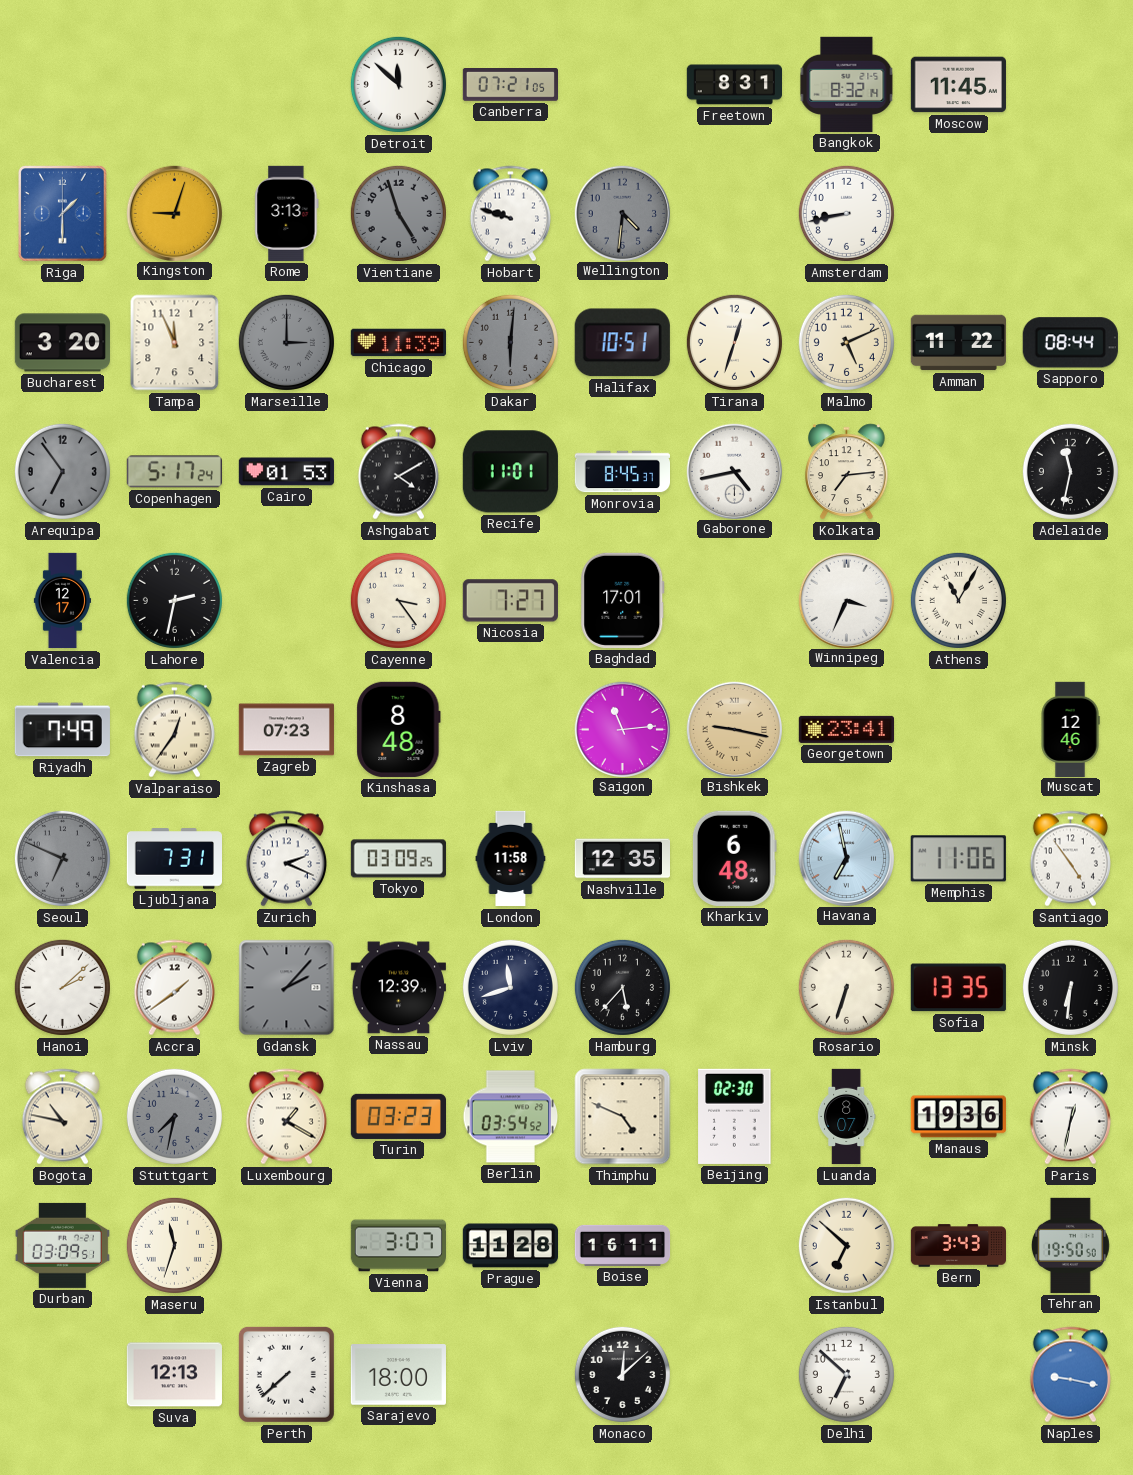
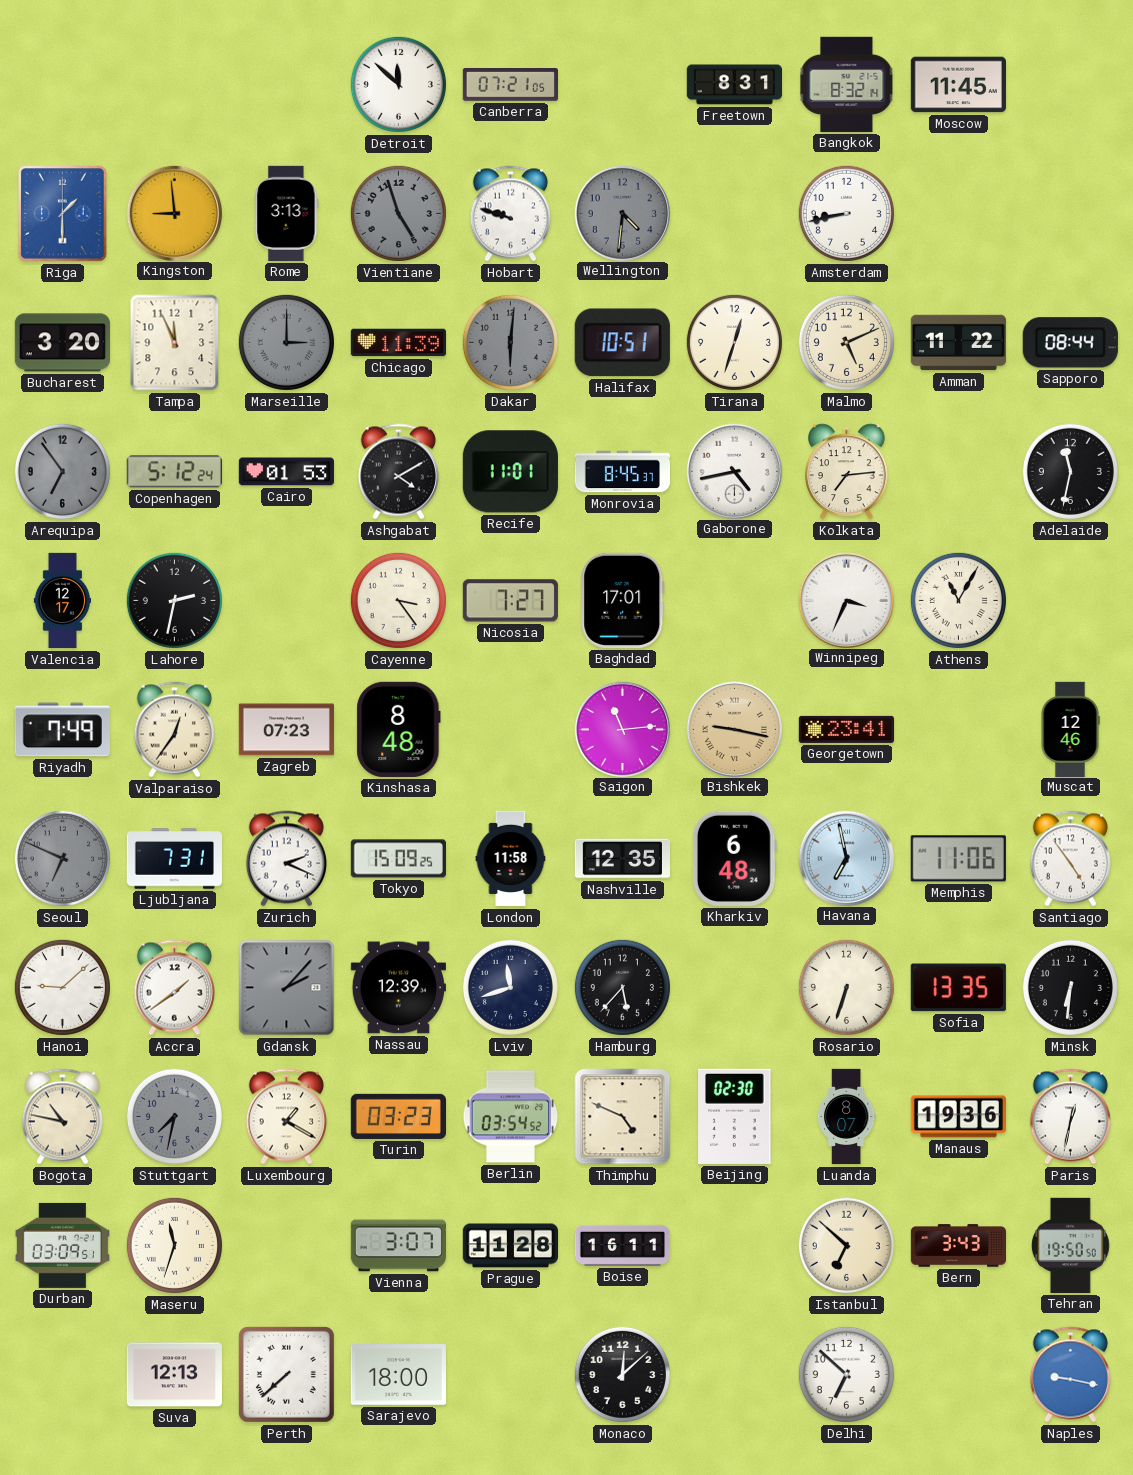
Kingston: 9:03 -> 8:59 (174, 213)
Copenhagen: 5:17 -> 5:12 (174, 472)
Tokyo: 03:09 -> 15:09 (398, 859)
Hanoi: 2:08 -> 9:08 (62, 987)
